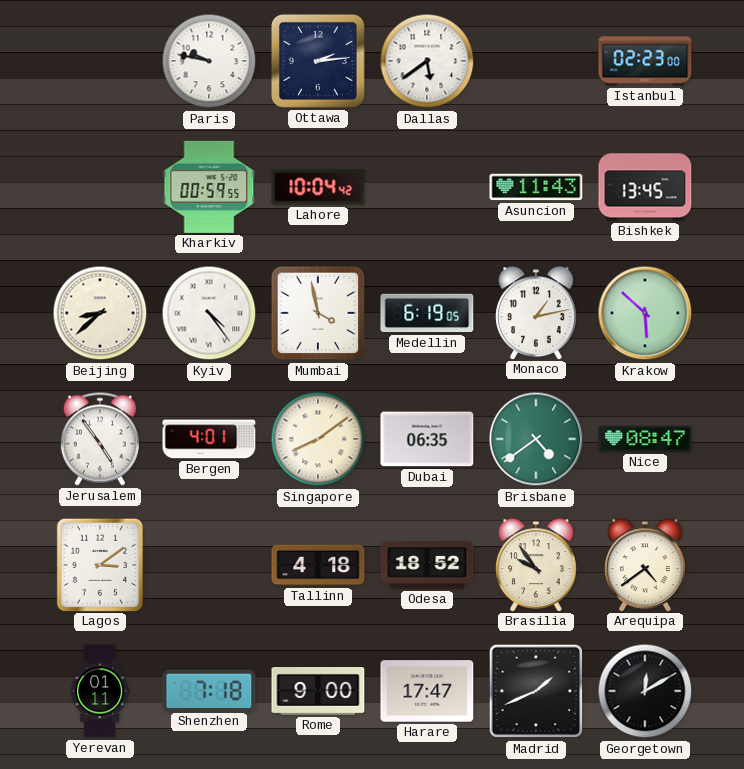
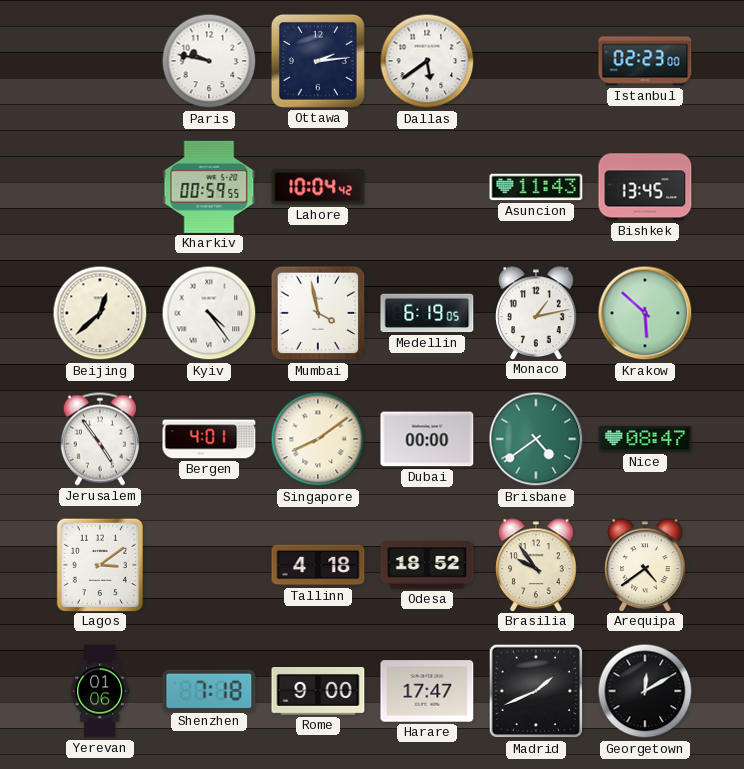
Beijing: 8:38 -> 12:38 (100, 313)
Dubai: 06:35 -> 00:00 (427, 439)
Yerevan: 01:11 -> 01:06 (100, 691)
